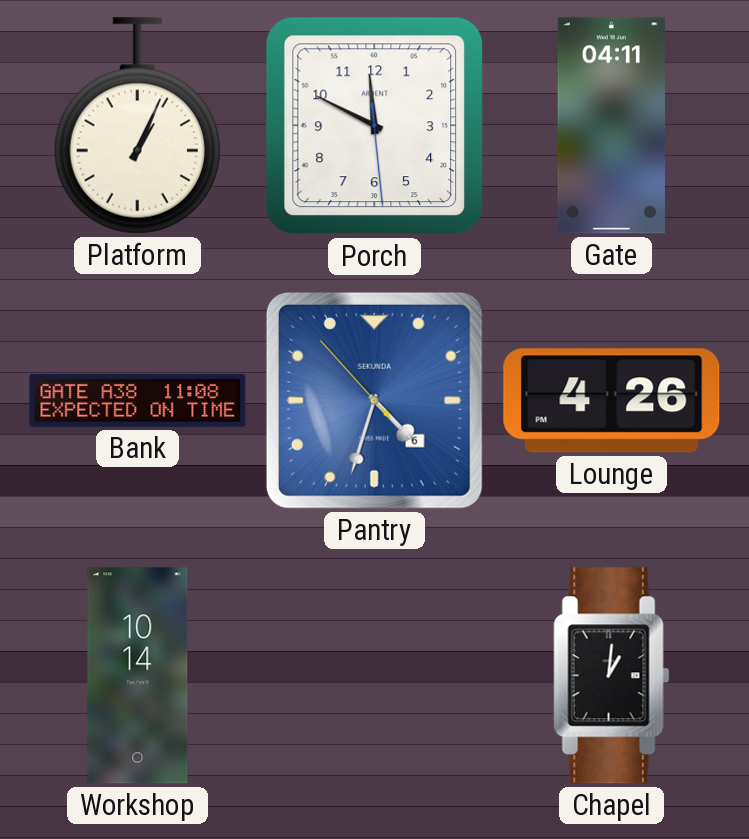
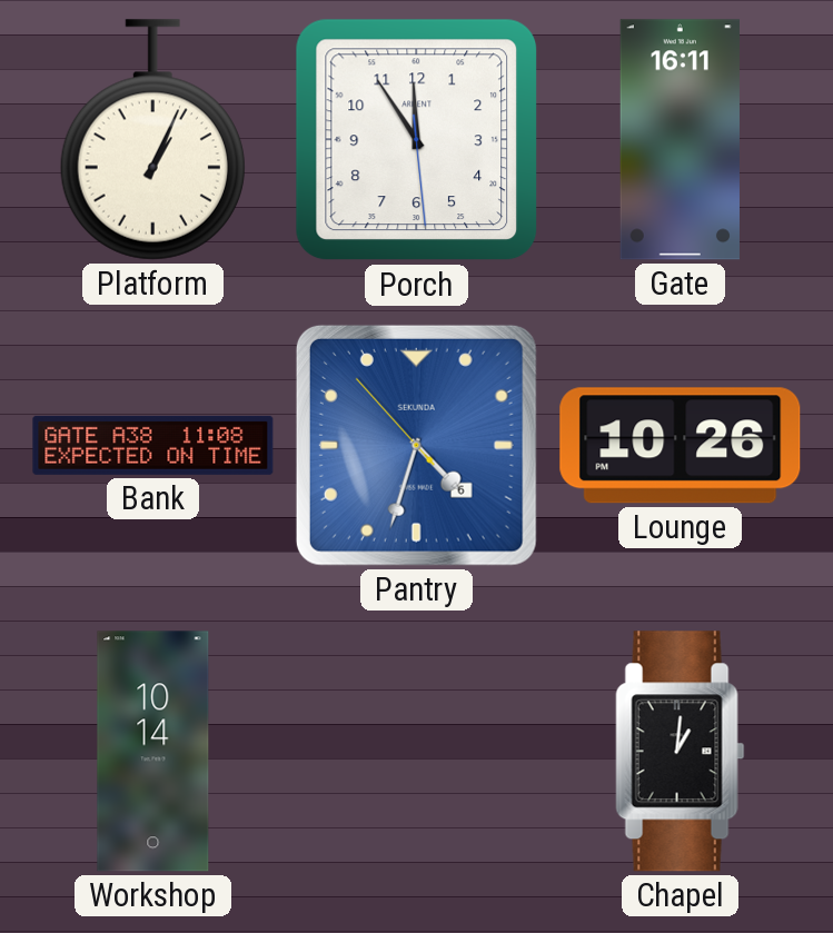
Porch: 11:49 -> 11:54 (417, 140)
Gate: 04:11 -> 16:11 (680, 140)
Lounge: 4:26 -> 10:26 (681, 446)
